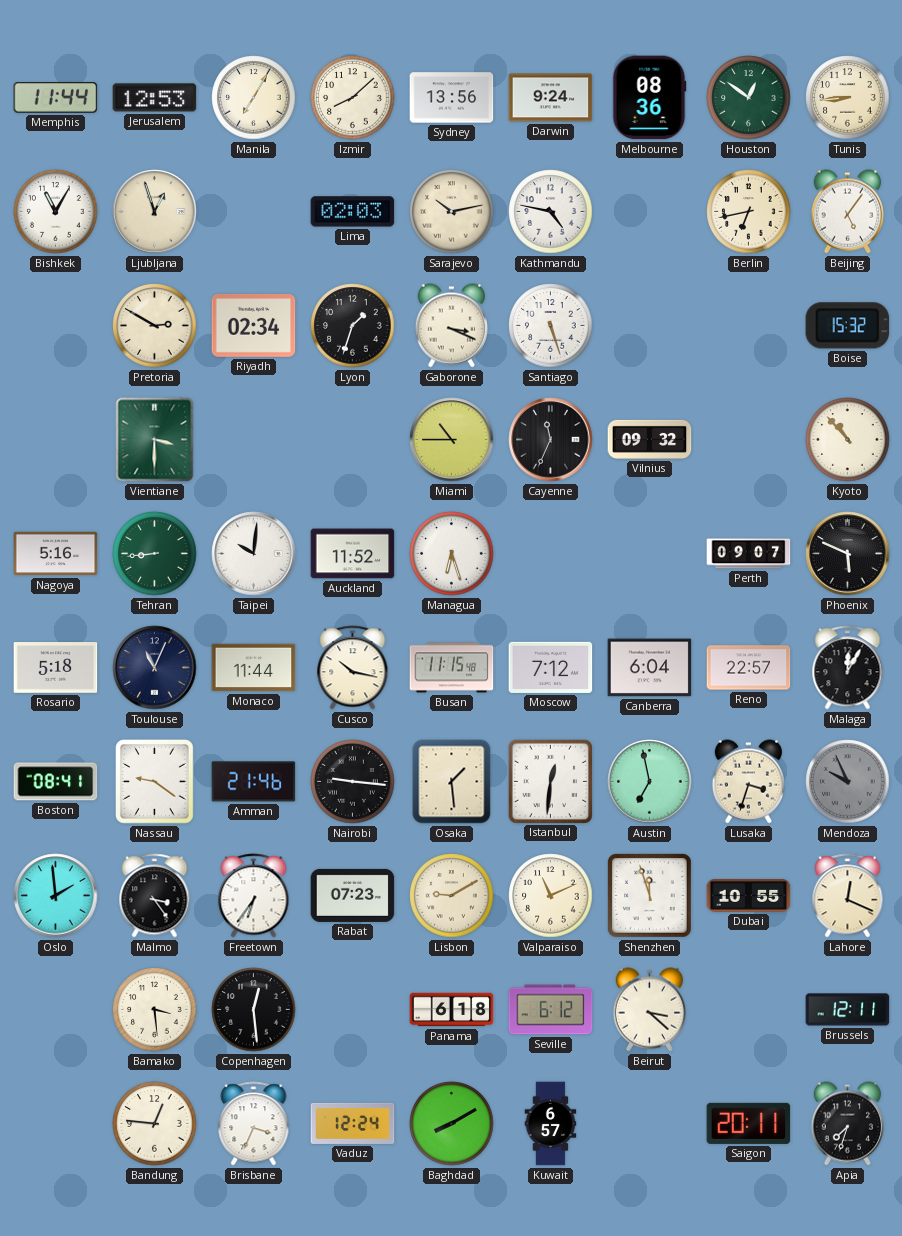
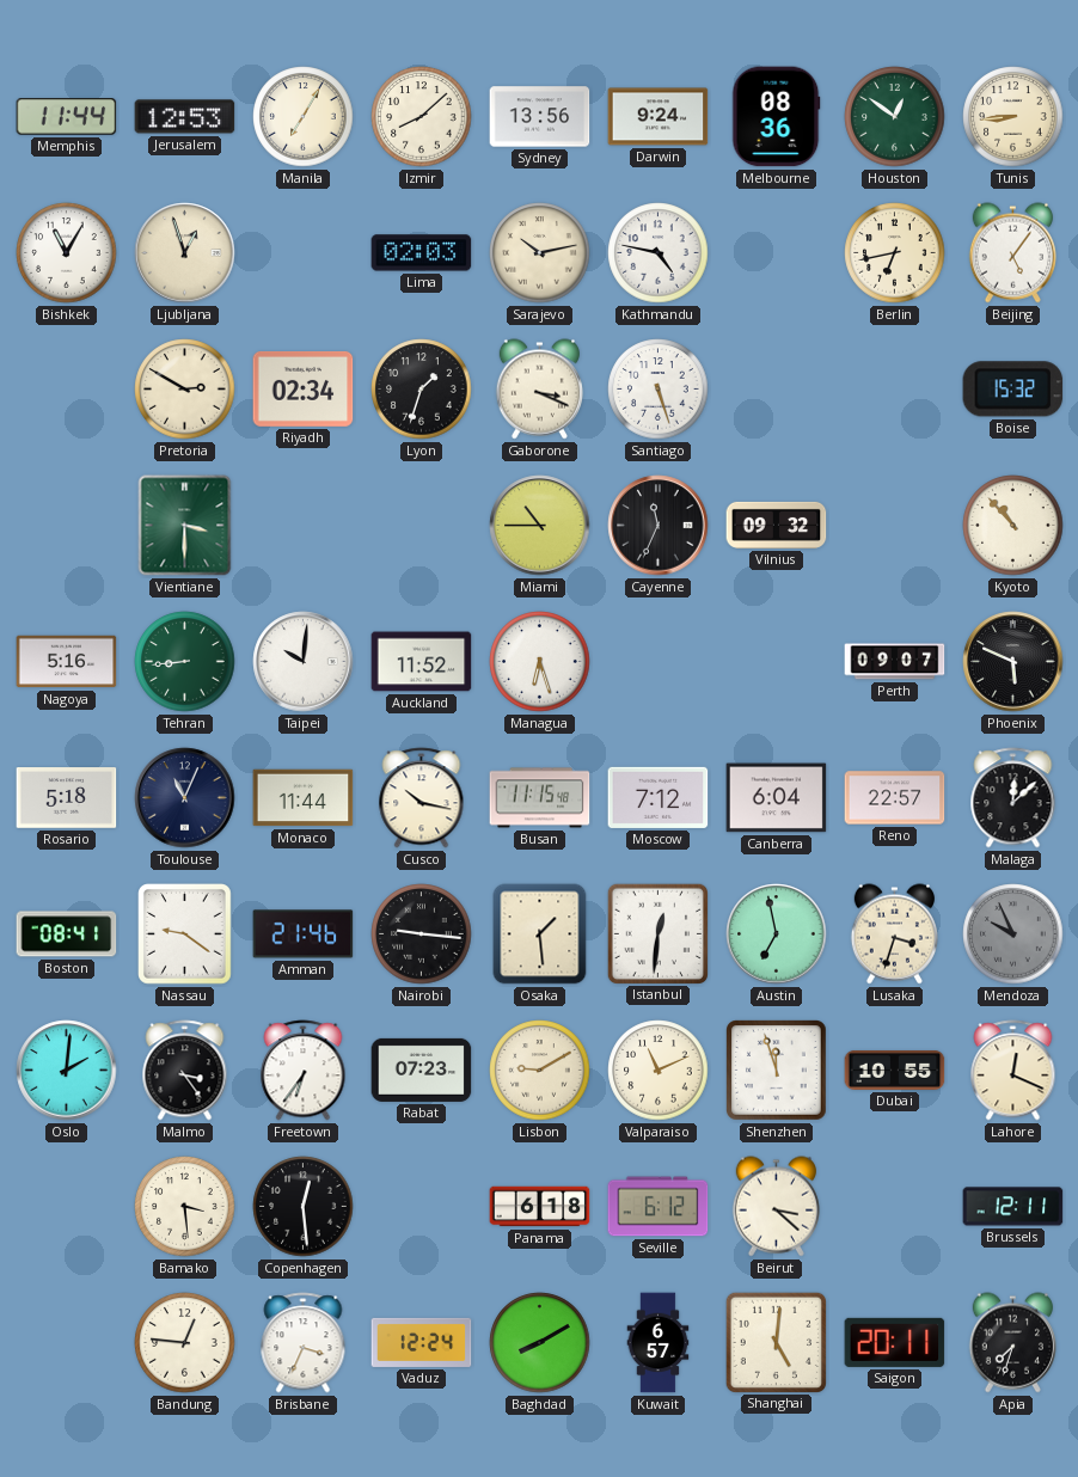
Malaga: 12:05 -> 12:08 (1013, 798)
Oslo: 1:59 -> 2:01 (67, 1071)
Shanghai: none -> 5:01 (776, 1342)
